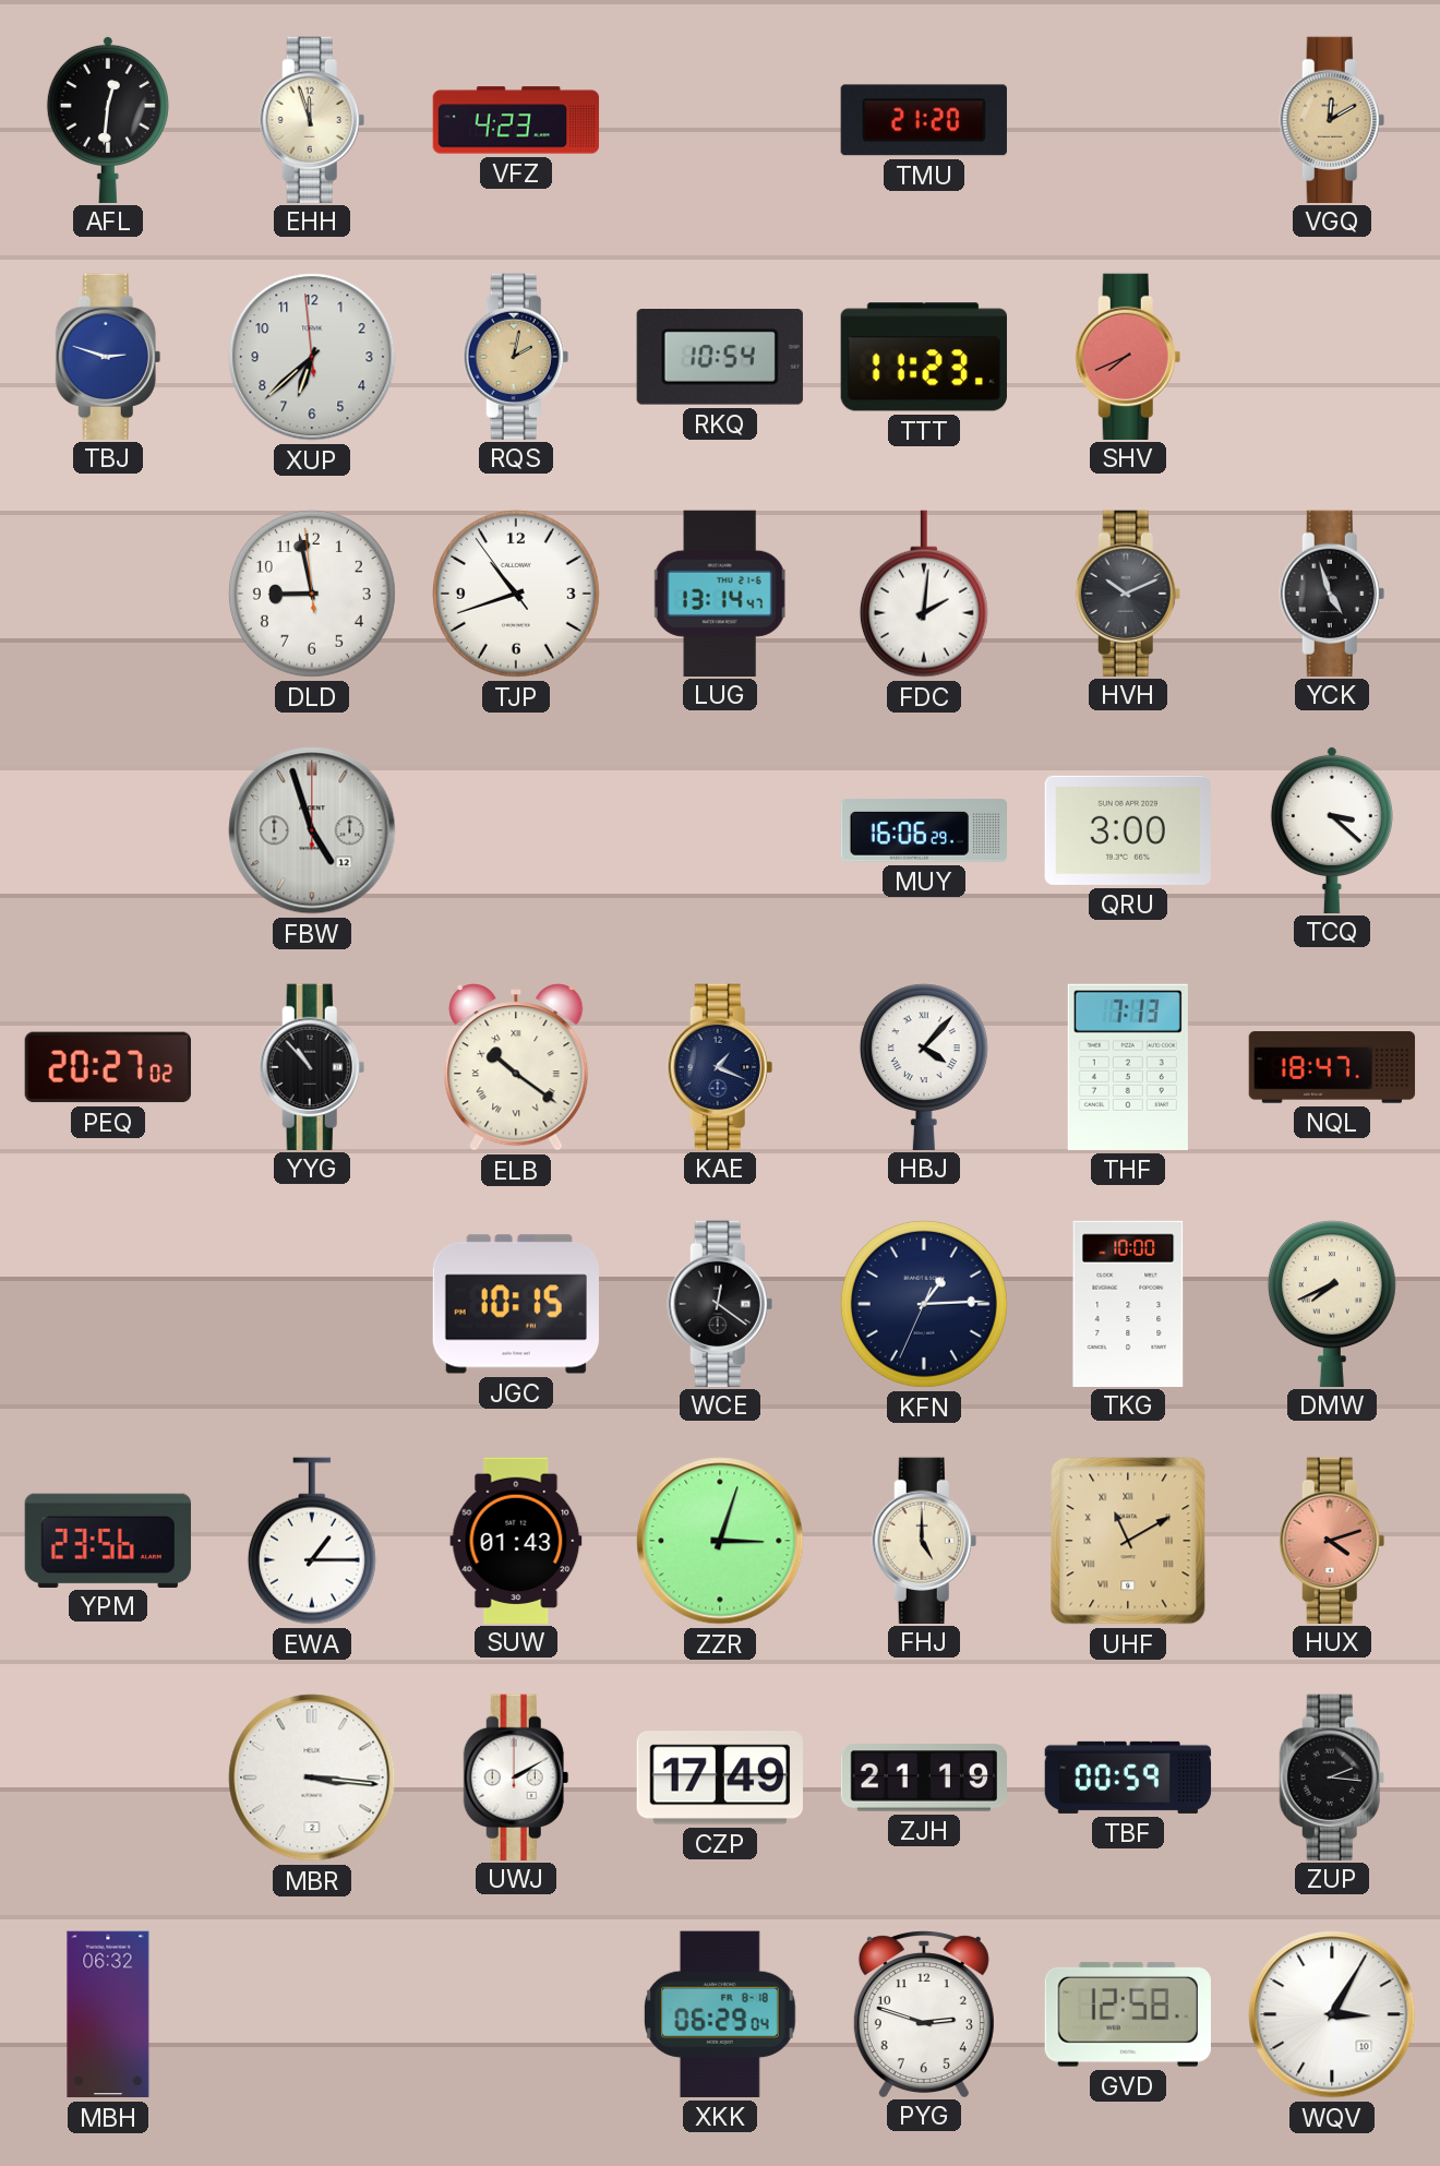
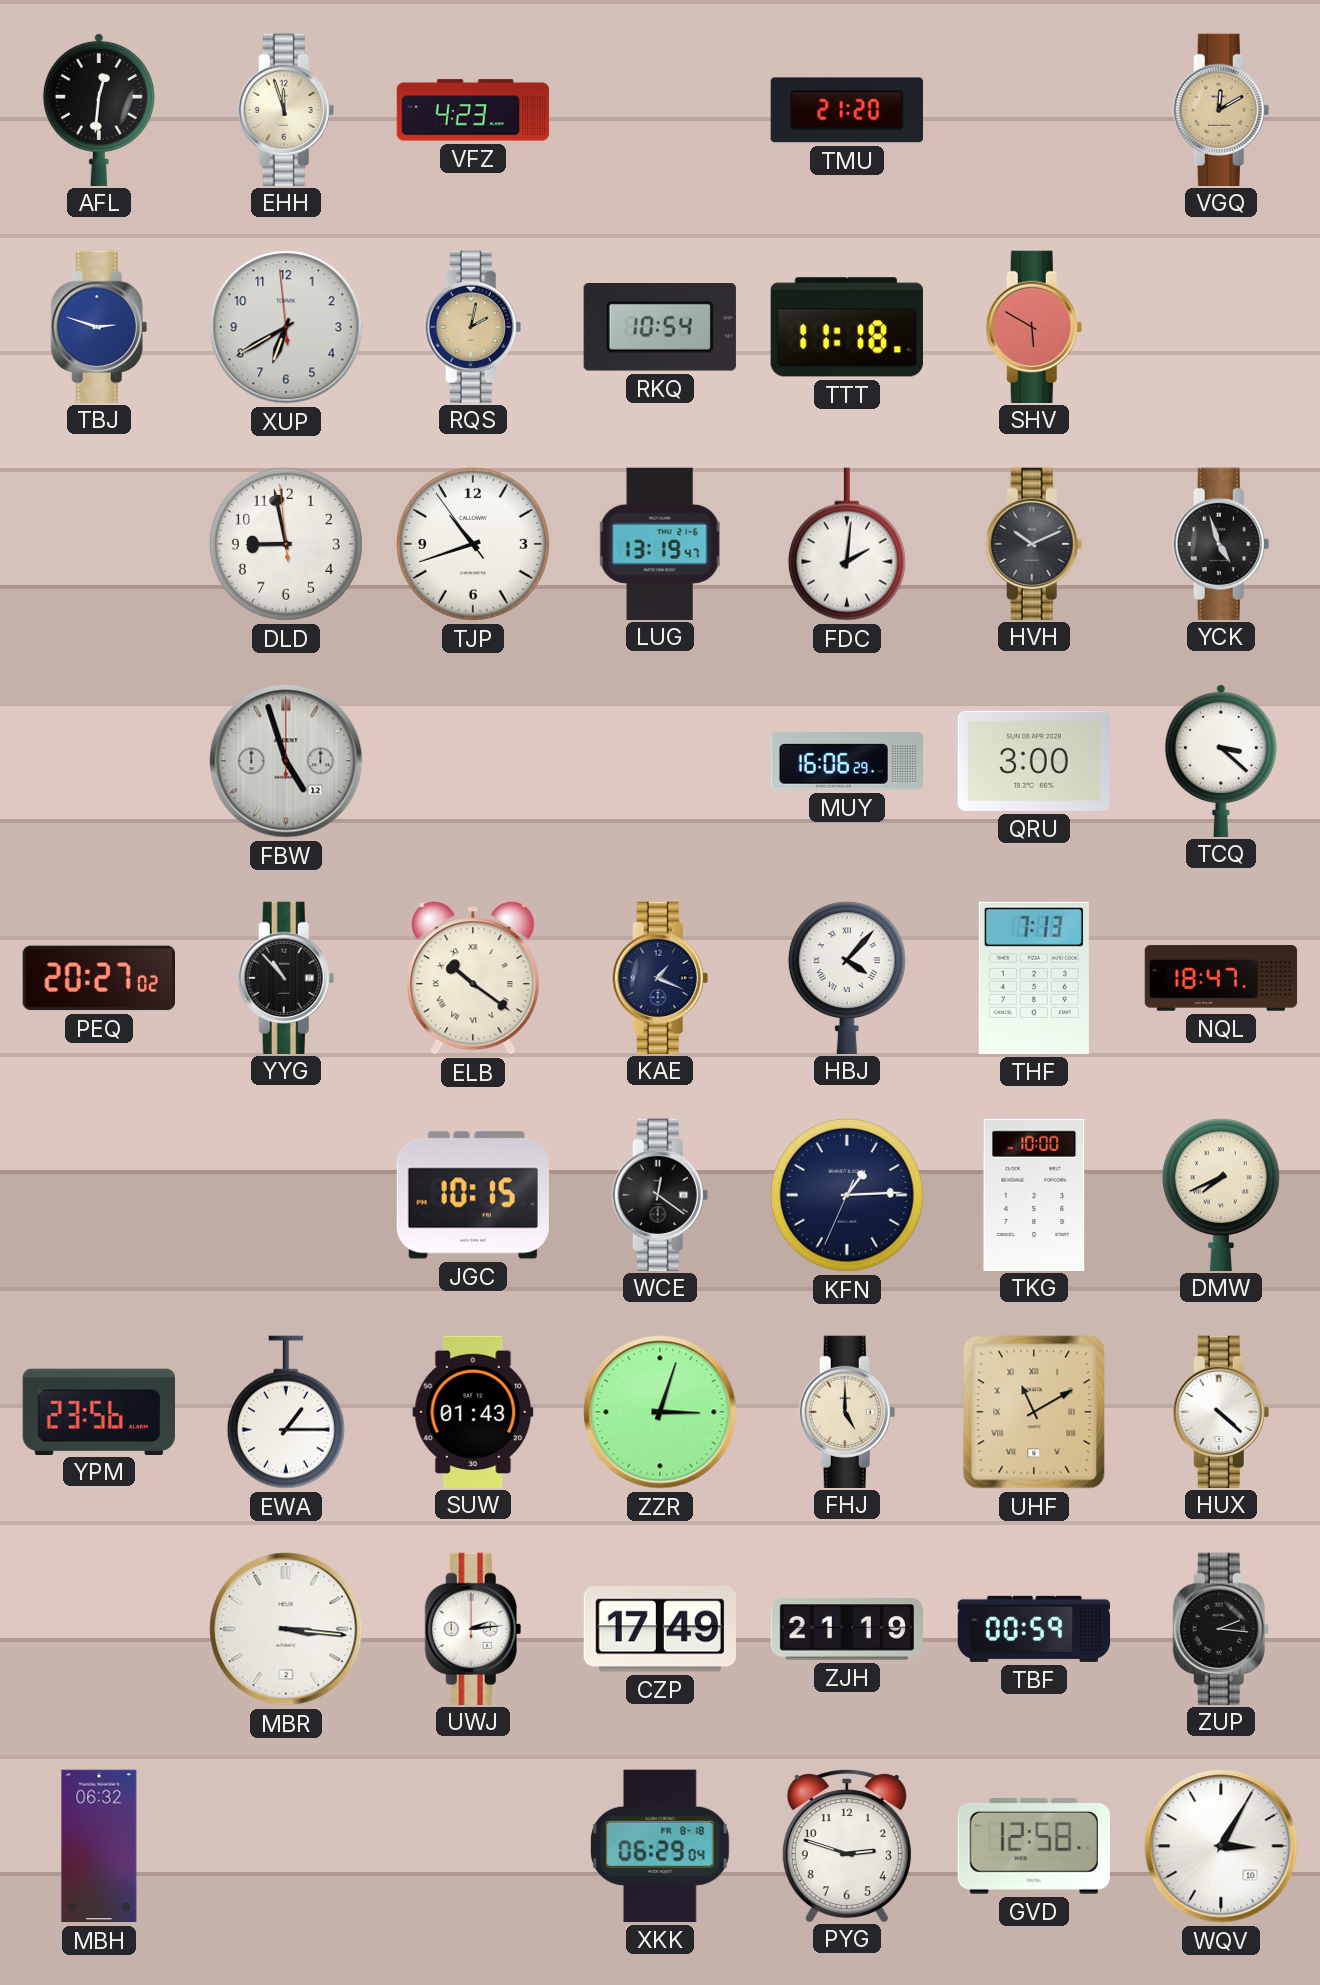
XUP: 6:37 -> 6:39 (286, 327)
TTT: 11:23 -> 11:18 (847, 327)
SHV: 7:41 -> 5:50 (1034, 326)
LUG: 13:14 -> 13:19 (660, 543)
HUX: 4:12 -> 4:22 (1221, 1411)
HUX dial: salmon -> white (1221, 1411)
UWJ: 2:10 -> 2:14 (473, 1628)
